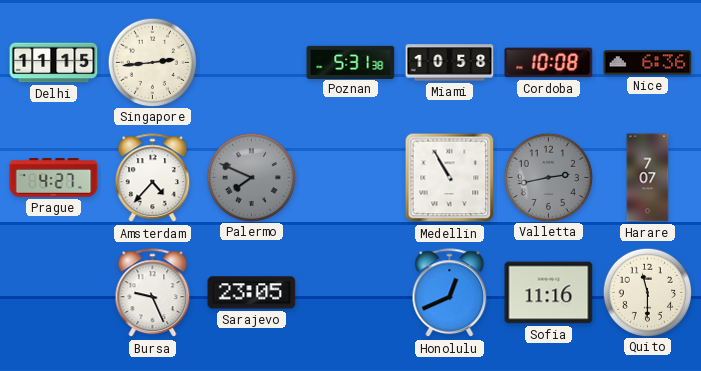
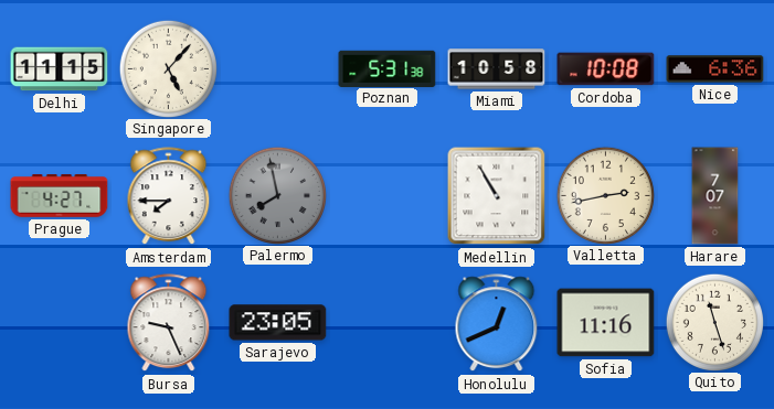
Singapore: 2:44 -> 5:07 (168, 68)
Amsterdam: 4:37 -> 7:45 (169, 196)
Palermo: 7:49 -> 7:58 (277, 195)
Valletta dial: grey -> cream (605, 195)
Quito: 11:30 -> 11:27 (714, 322)
